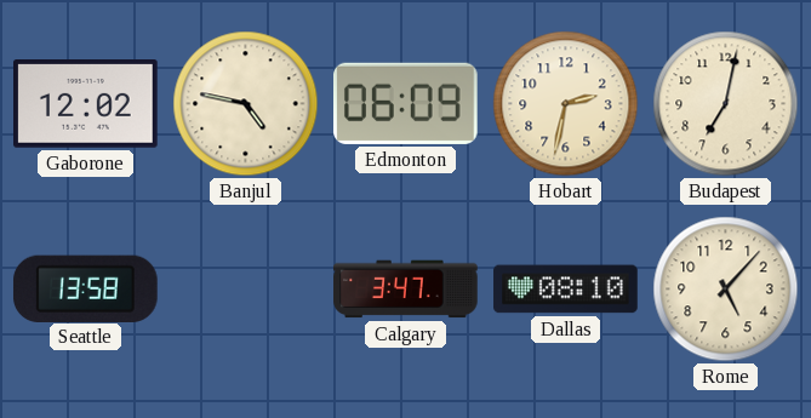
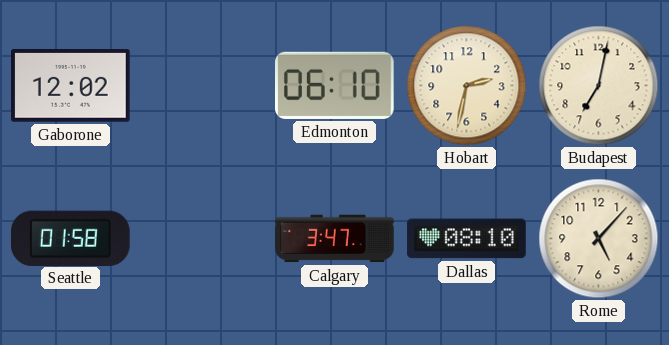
Banjul: 4:47 -> none (246, 104)
Edmonton: 06:09 -> 06:10 (335, 85)
Seattle: 13:58 -> 01:58 (71, 238)
